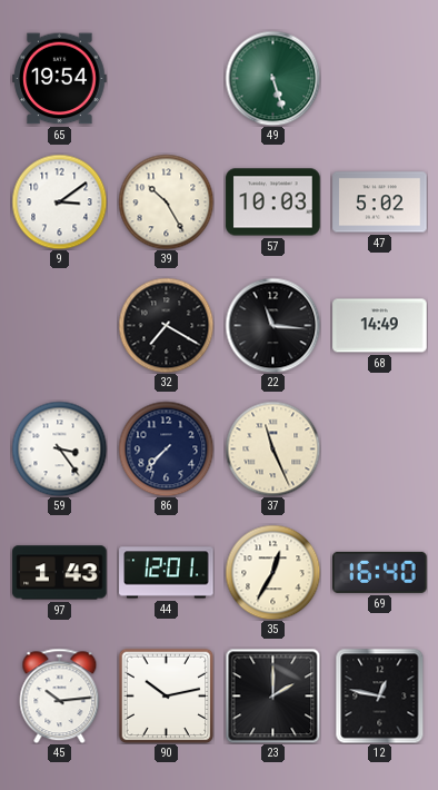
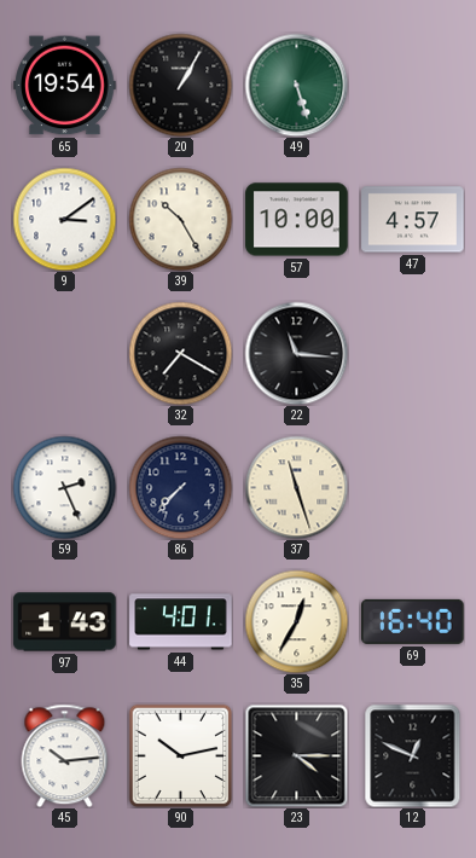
20: none -> 1:05 (180, 85)
57: 10:03 -> 10:00 (297, 220)
47: 5:02 -> 4:57 (413, 220)
68: 14:49 -> none (380, 326)
59: 3:24 -> 2:26 (64, 487)
37: 11:26 -> 11:27 (296, 487)
44: 12:01 -> 4:01 (181, 622)
23: 2:00 -> 4:15 (296, 755)
12: 12:47 -> 12:49 (413, 755)
